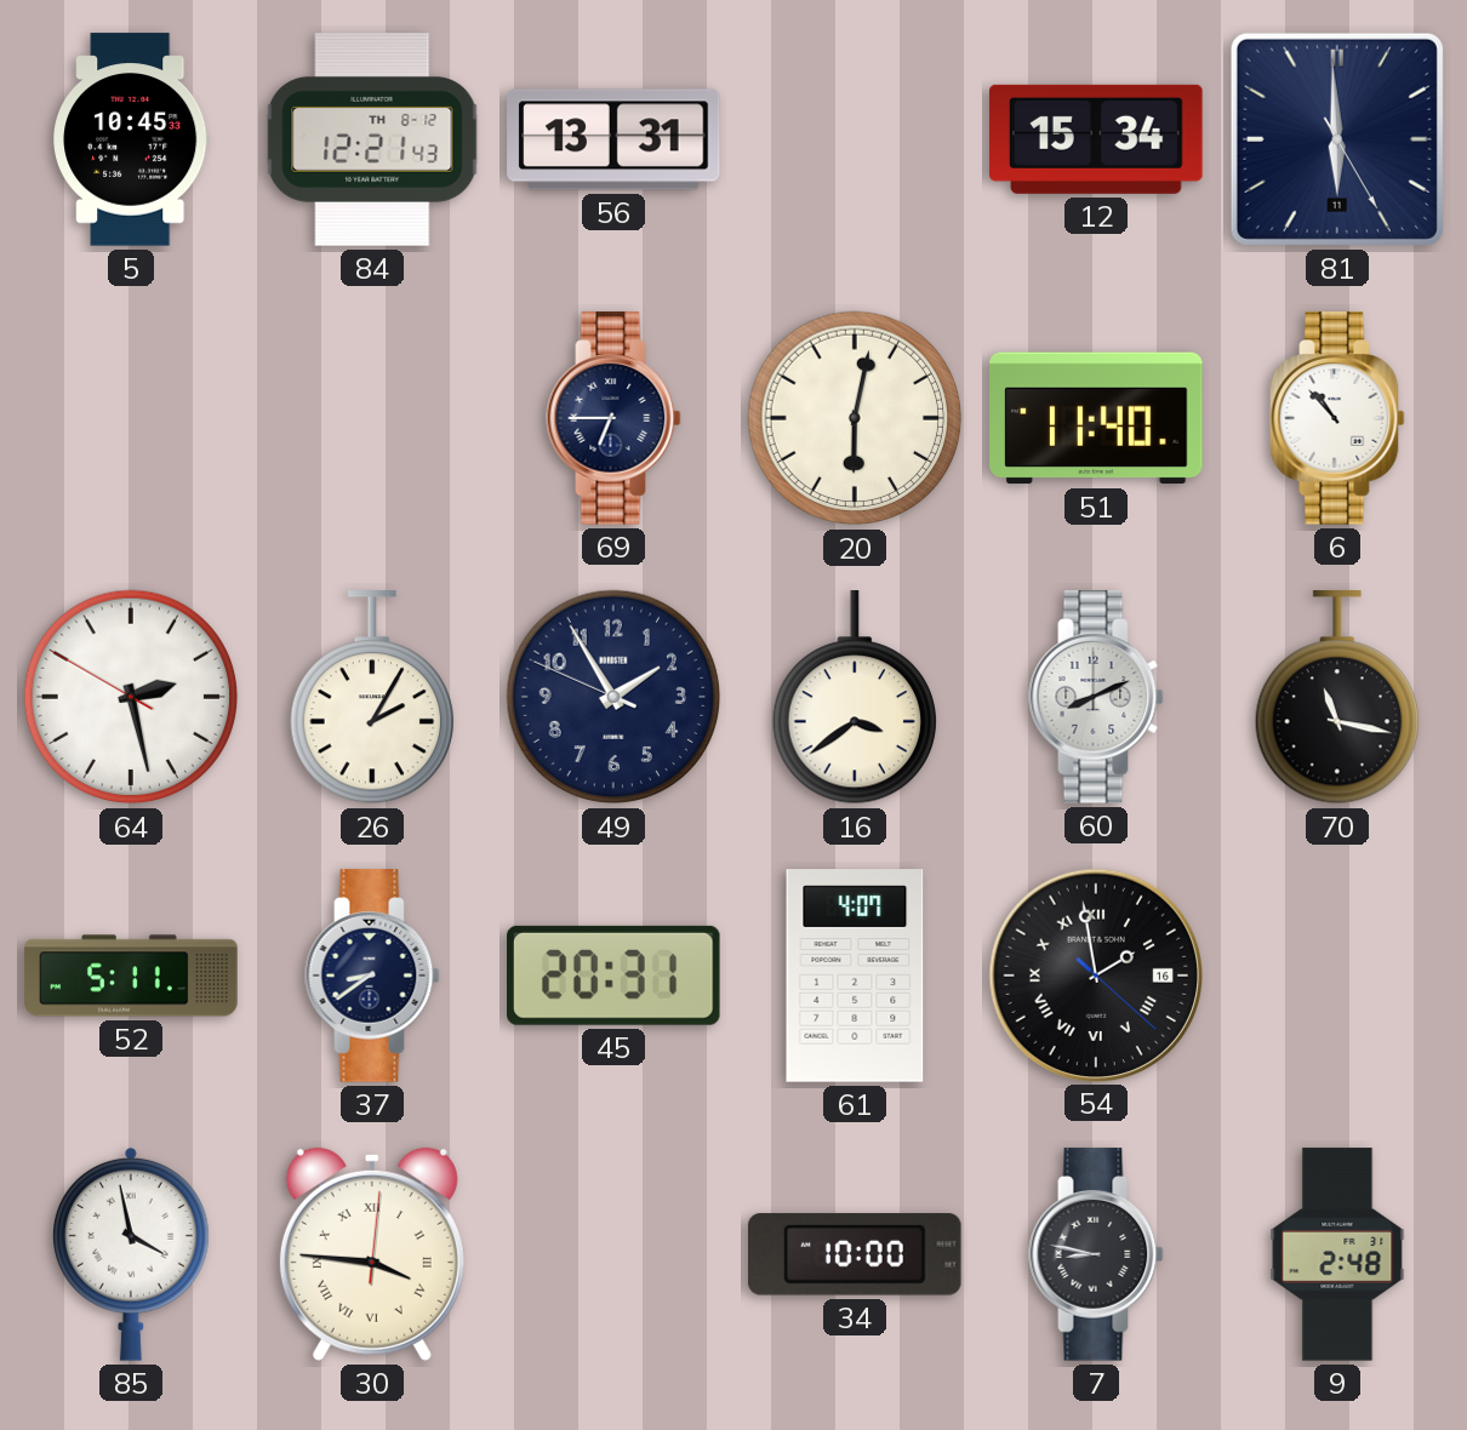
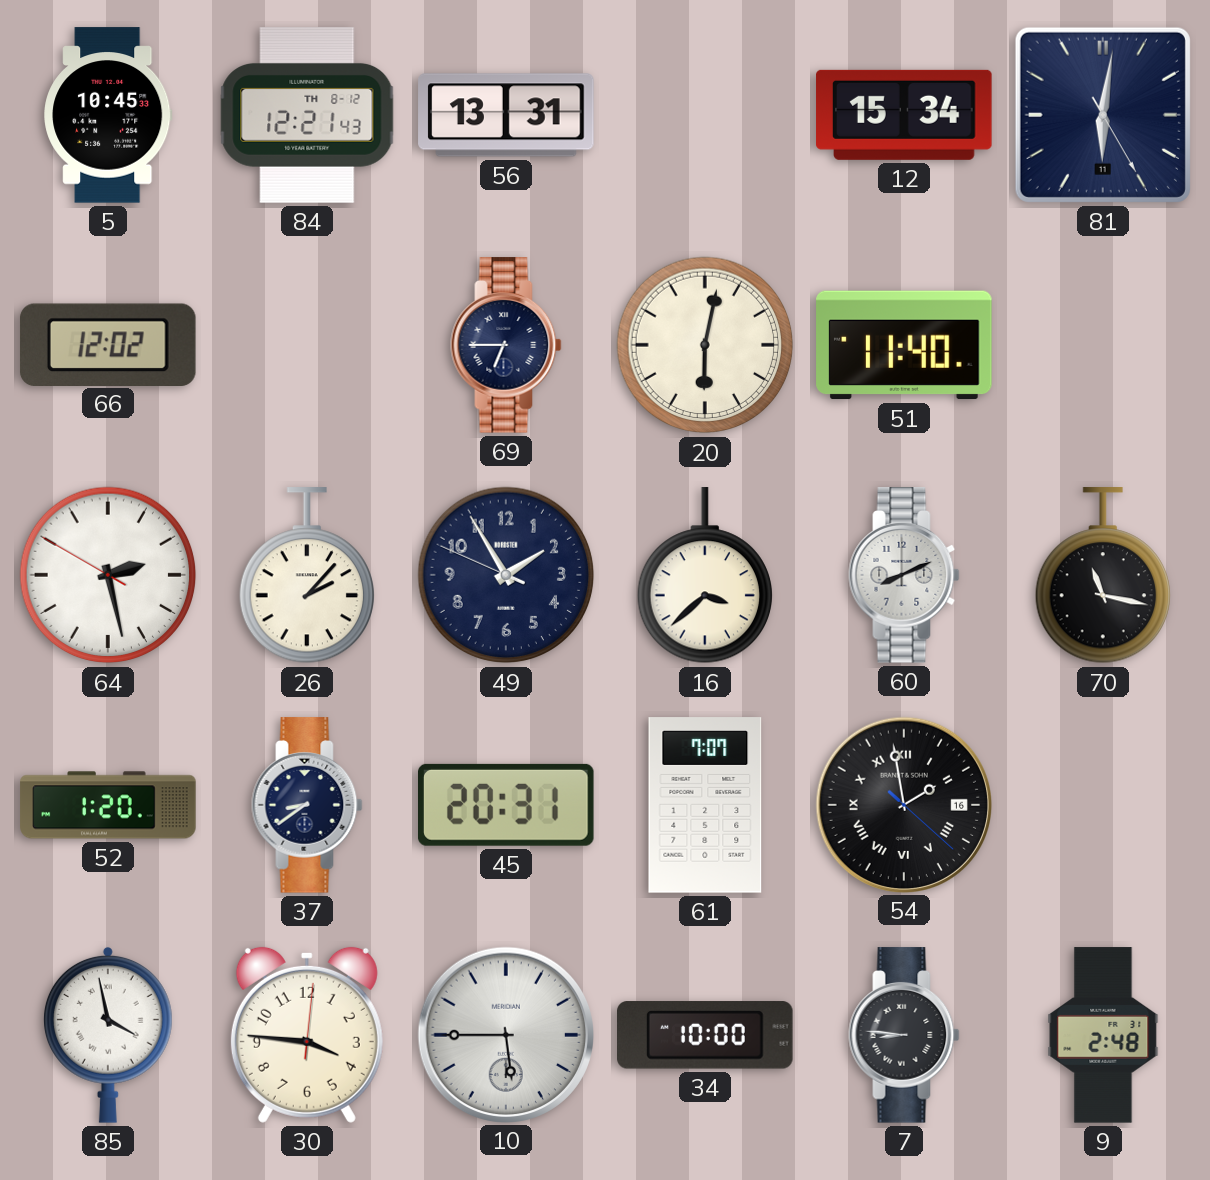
81: 5:59 -> 6:01 (1103, 115)
66: none -> 12:02 (108, 344)
6: 10:53 -> none (1337, 418)
26: 2:05 -> 2:07 (306, 576)
16: 3:39 -> 3:38 (704, 576)
52: 5:11 -> 1:20 (108, 805)
61: 4:07 -> 7:07 (705, 805)
30 numerals: Roman -> Arabic (307, 1035)
10: none -> 5:45 (505, 1034)
7: 8:47 -> 8:46 (904, 1035)
